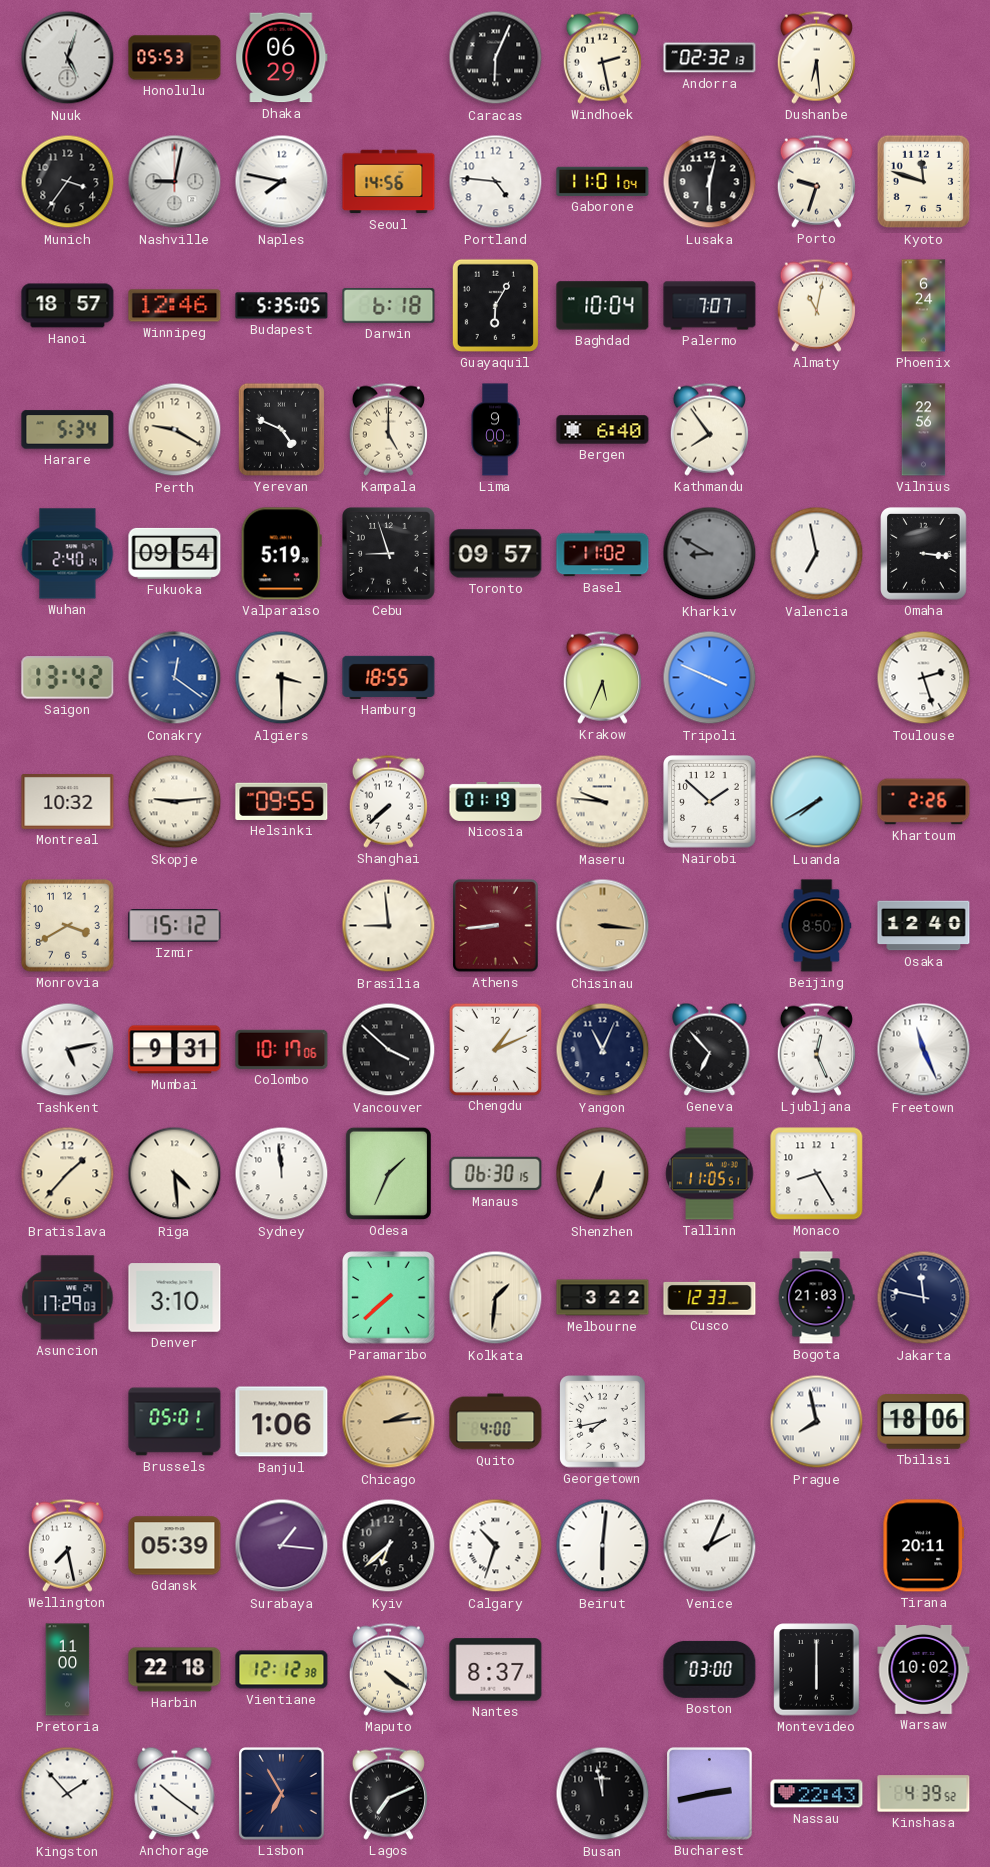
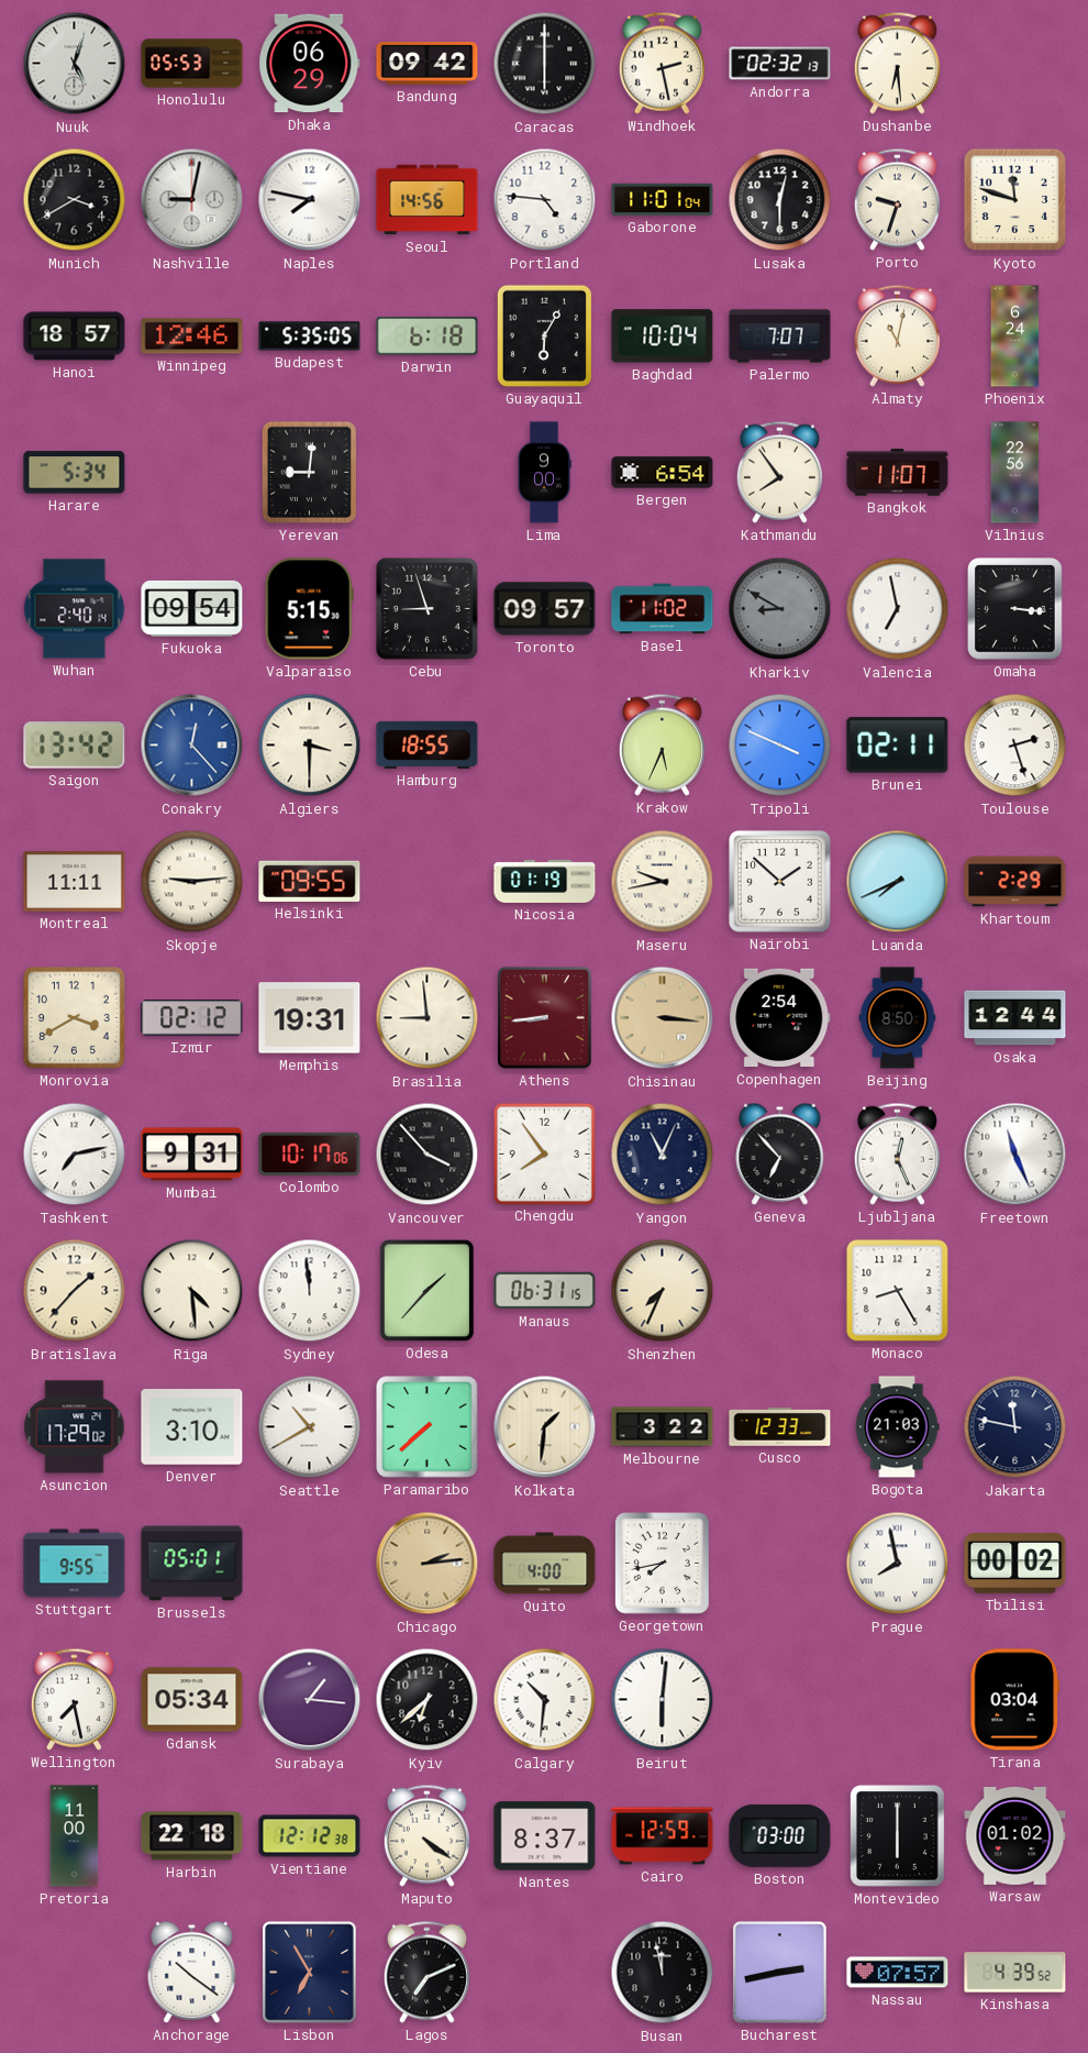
Bandung: none -> 09:42 (428, 64)
Caracas: 6:04 -> 6:00 (545, 64)
Munich: 3:36 -> 3:40 (75, 200)
Perth: 9:20 -> none (175, 430)
Yerevan: 4:49 -> 9:01 (309, 472)
Kampala: 5:00 -> none (388, 429)
Bergen: 6:40 -> 6:54 (663, 473)
Bangkok: none -> 11:07 (898, 473)
Valparaiso: 5:19 -> 5:15 (309, 609)
Conakry: 12:21 -> 12:23 (192, 746)
Brunei: none -> 02:11 (898, 746)
Montreal: 10:32 -> 11:11 (75, 882)
Shanghai: 7:38 -> none (388, 801)
Maseru: 9:46 -> 9:43 (663, 882)
Luanda: 7:40 -> 7:41 (898, 882)
Khartoum: 2:26 -> 2:29 (1015, 882)
Izmir: 15:12 -> 02:12 (192, 1018)
Memphis: none -> 19:31 (310, 1018)
Copenhagen: none -> 2:54 (780, 1018)
Osaka: 12:40 -> 12:44 (1015, 1018)
Tashkent: 5:13 -> 7:13 (75, 1155)
Vancouver: 3:52 -> 3:53 (428, 1155)
Chengdu: 1:11 -> 7:54 (544, 1154)
Odesa: 1:34 -> 1:37 (426, 1290)
Manaus: 06:30 -> 06:31 (545, 1291)
Shenzhen: 6:34 -> 7:34 (663, 1291)
Tallinn: 11:05 -> none (710, 1174)
Asuncion: 17:29:03 -> 17:29:02 (75, 1427)
Seattle: none -> 10:40 (310, 1427)
Stuttgart: none -> 9:55 (75, 1564)
Banjul: 1:06 -> none (282, 1422)
Tbilisi: 18:06 -> 00:02 (1015, 1564)
Gdansk: 05:39 -> 05:34 (192, 1700)
Calgary: 10:33 -> 10:31 (545, 1700)
Venice: 2:04 -> none (710, 1546)
Tirana: 20:11 -> 03:04 (1015, 1700)
Cairo: none -> 12:59 (663, 1836)
Warsaw: 10:02 -> 01:02 (1015, 1835)
Kingston: 1:53 -> none (68, 1794)
Nassau: 22:43 -> 07:57 (898, 1973)
